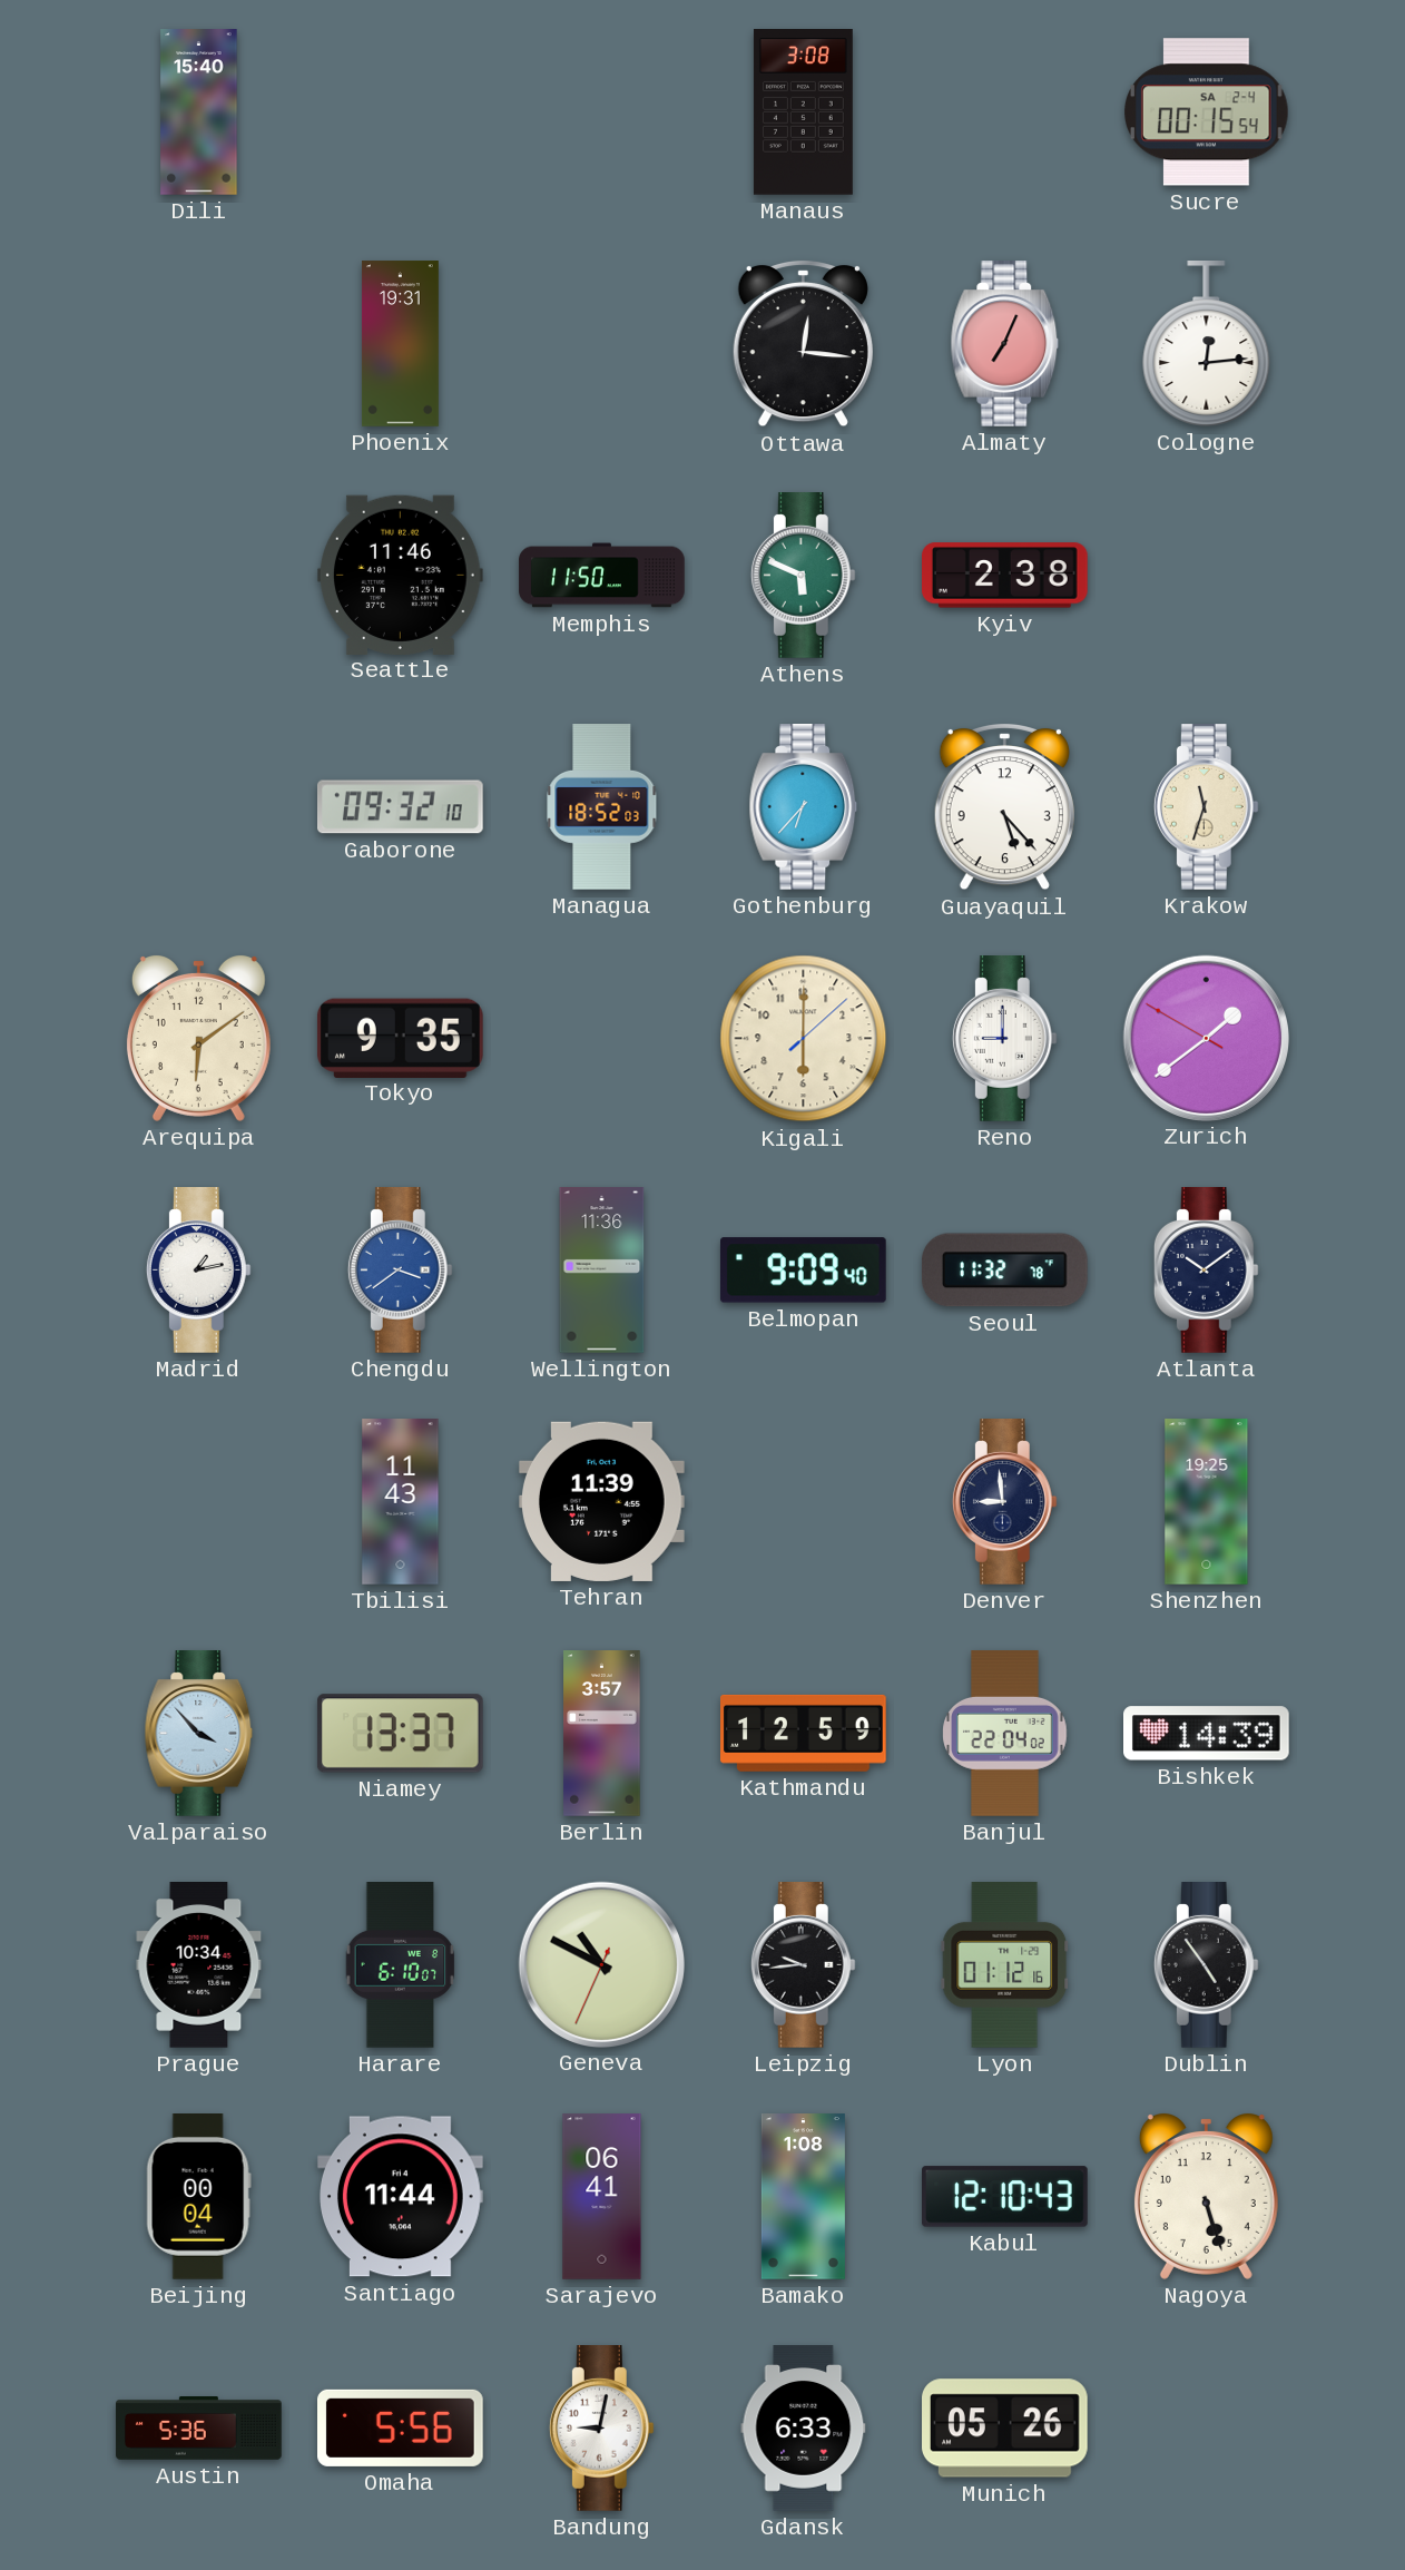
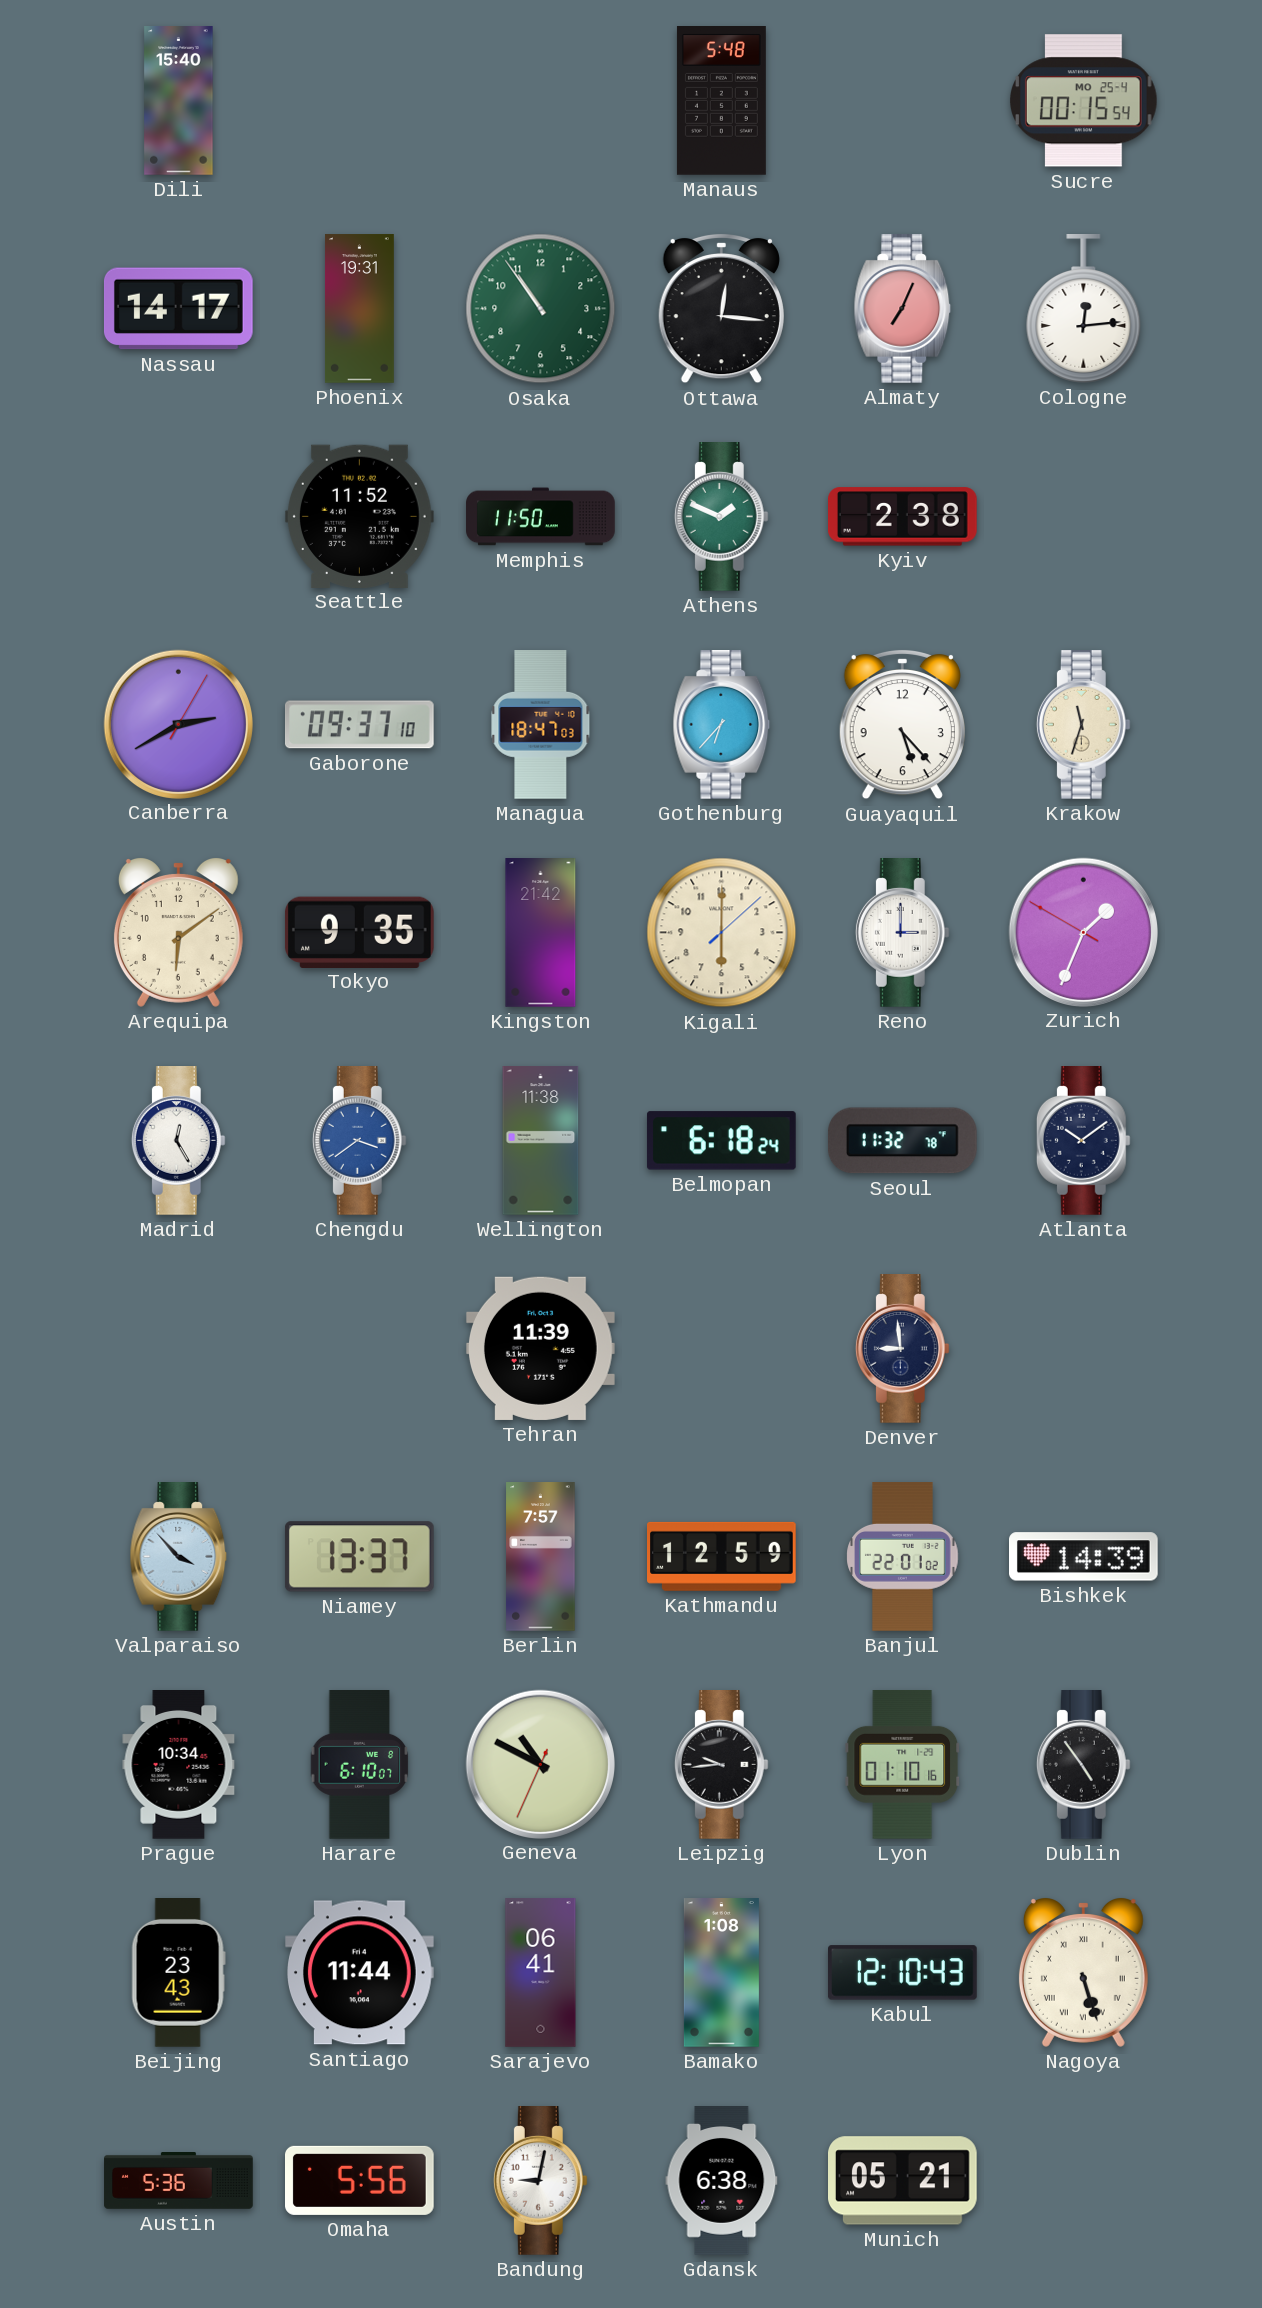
Manaus: 3:08 -> 5:48 (721, 101)
Sucre date: SA 2-4 -> MO 25-4 (1084, 101)
Nassau: none -> 14:17 (178, 309)
Osaka: none -> 10:54 (541, 309)
Seattle: 11:46 -> 11:52 (359, 516)
Athens: 5:49 -> 1:49 (721, 517)
Canberra: none -> 2:40 (178, 724)
Gaborone: 09:32 -> 09:37 (360, 725)
Managua: 18:52 -> 18:47 (541, 725)
Kingston: none -> 21:42 (541, 933)
Reno: 9:00 -> 3:00 (902, 933)
Zurich: 1:38 -> 1:33 (1083, 932)
Madrid: 1:13 -> 12:25 (178, 1141)
Wellington: 11:36 -> 11:38 (541, 1141)
Belmopan: 9:09 -> 6:18 (721, 1141)
Tbilisi: 11:43 -> none (401, 1502)
Shenzhen: 19:25 -> none (1207, 1502)
Berlin: 3:57 -> 7:57 (541, 1557)
Banjul: 22:04 -> 22:01 (903, 1557)
Lyon: 01:12 -> 01:10 (903, 1765)
Beijing: 00:04 -> 23:43 (178, 1973)
Nagoya numerals: Arabic -> Roman (1083, 1973)
Gdansk: 6:33 -> 6:38 (722, 2181)
Munich: 05:26 -> 05:21 (903, 2181)
